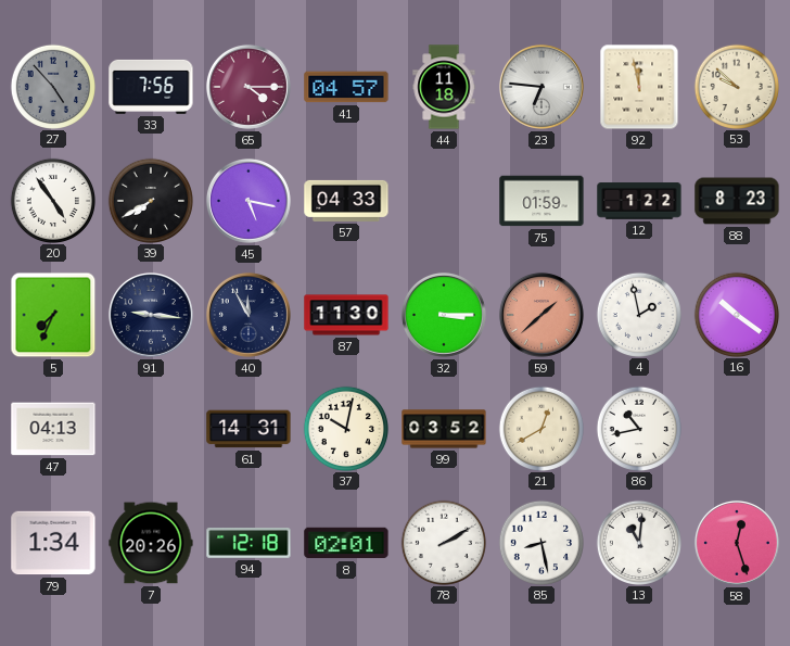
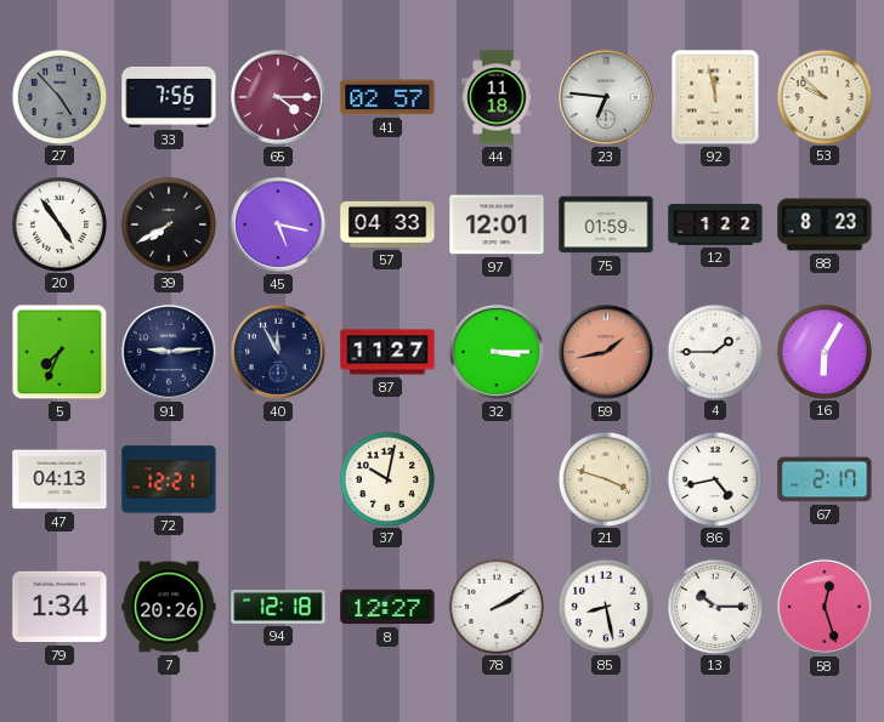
41: 04:57 -> 02:57 (387, 97)
97: none -> 12:01 (497, 224)
91: 9:16 -> 9:14 (169, 352)
87: 11:30 -> 11:27 (387, 352)
59: 1:38 -> 1:43 (606, 352)
4: 1:58 -> 1:45 (714, 351)
16: 10:21 -> 6:05 (823, 351)
72: none -> 12:21 (169, 479)
61: 14:31 -> none (249, 429)
99: 03:52 -> none (444, 429)
21: 12:40 -> 3:48 (605, 478)
86: 10:43 -> 4:43 (714, 478)
67: none -> 2:17 (824, 479)
8: 02:01 -> 12:27 (387, 607)
13: 11:01 -> 10:15 (714, 606)
